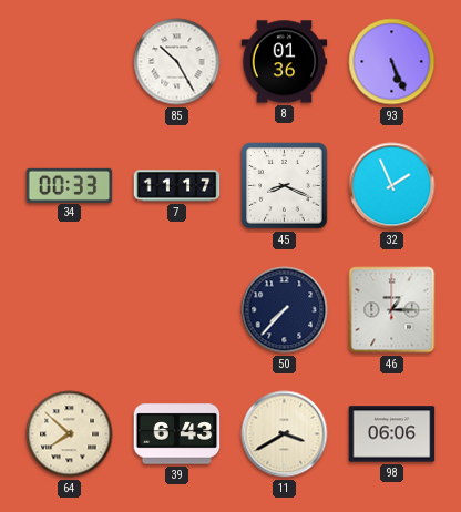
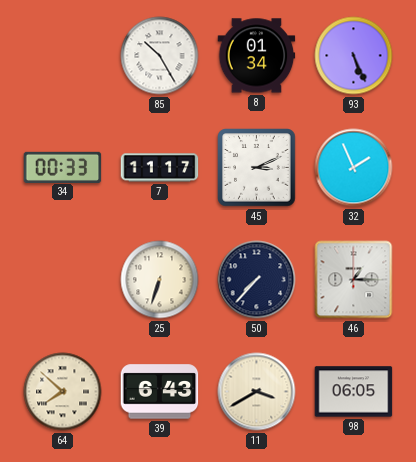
8: 01:36 -> 01:34 (257, 56)
45: 8:19 -> 3:11 (257, 168)
25: none -> 6:33 (160, 280)
98: 06:06 -> 06:05 (354, 392)
